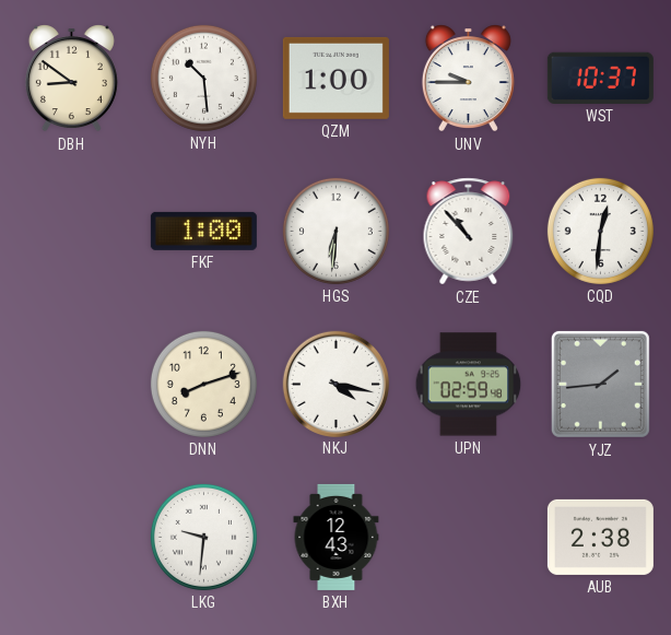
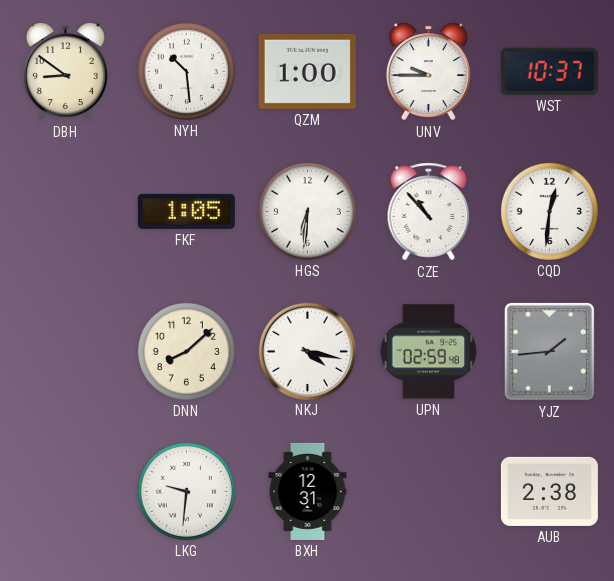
FKF: 1:00 -> 1:05 (186, 211)
DNN: 8:12 -> 8:08 (186, 351)
BXH: 12:43 -> 12:31 (308, 491)
